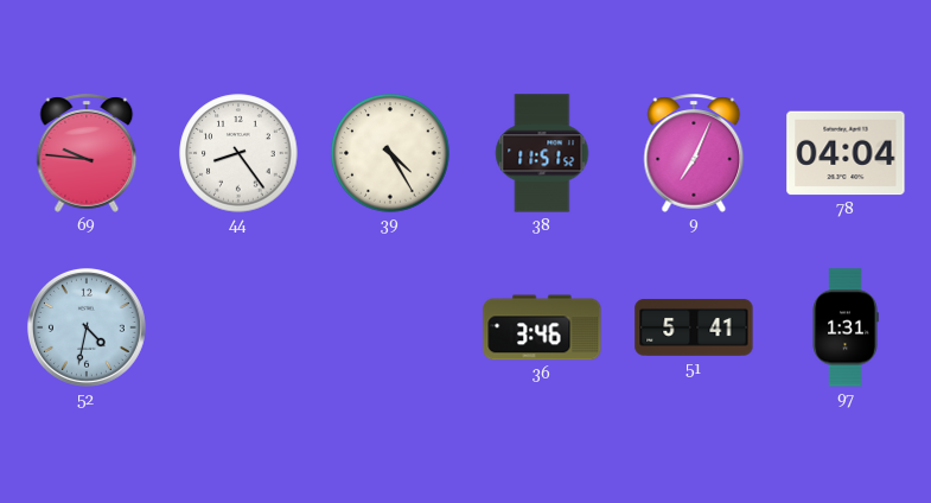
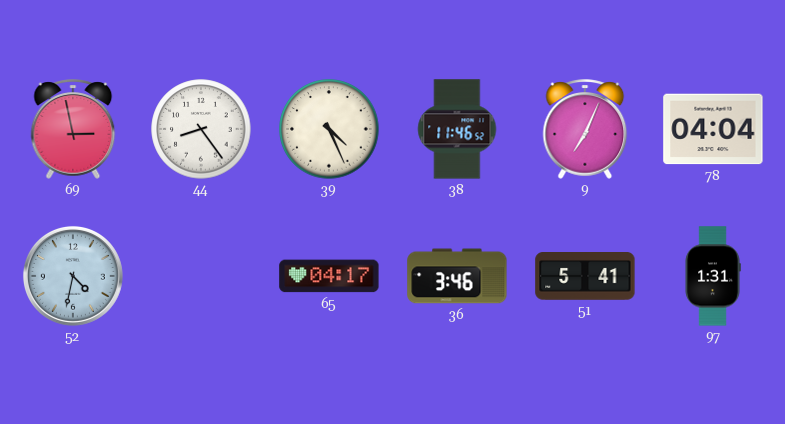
69: 9:46 -> 2:58 (73, 129)
39: 4:25 -> 4:26 (329, 129)
38: 11:51 -> 11:46 (457, 129)
65: none -> 04:17 (329, 276)
